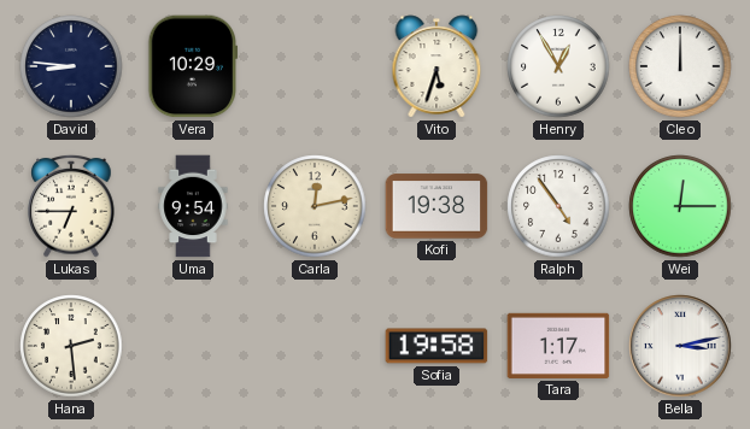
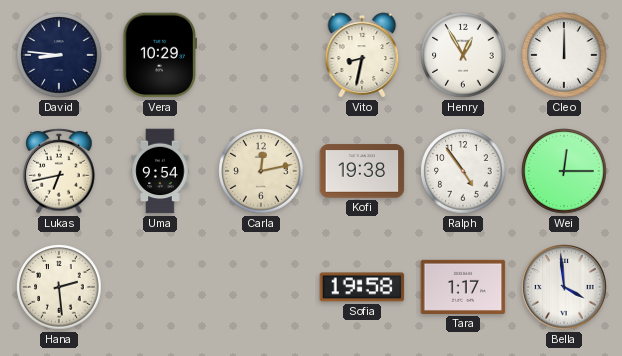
Vito: 5:33 -> 8:32 (362, 55)
Lukas: 6:45 -> 6:43 (59, 171)
Bella: 3:13 -> 3:59 (564, 287)
